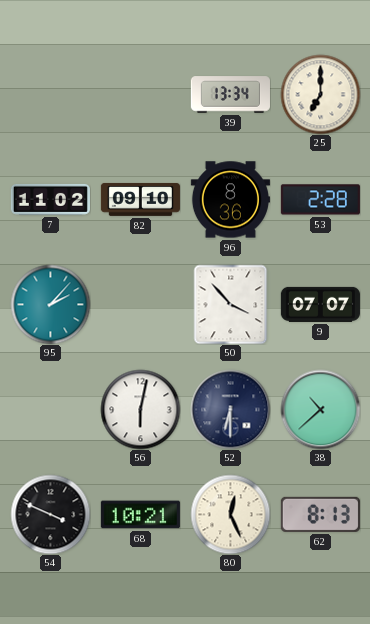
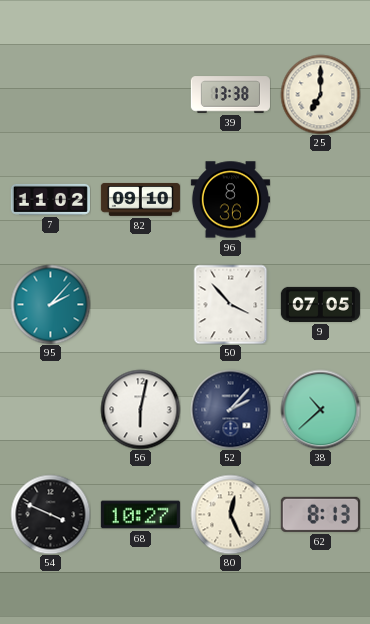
39: 13:34 -> 13:38 (230, 95)
53: 2:28 -> none (320, 200)
9: 07:07 -> 07:05 (320, 304)
52: 6:30 -> 2:07 (230, 409)
68: 10:21 -> 10:27 (140, 515)
